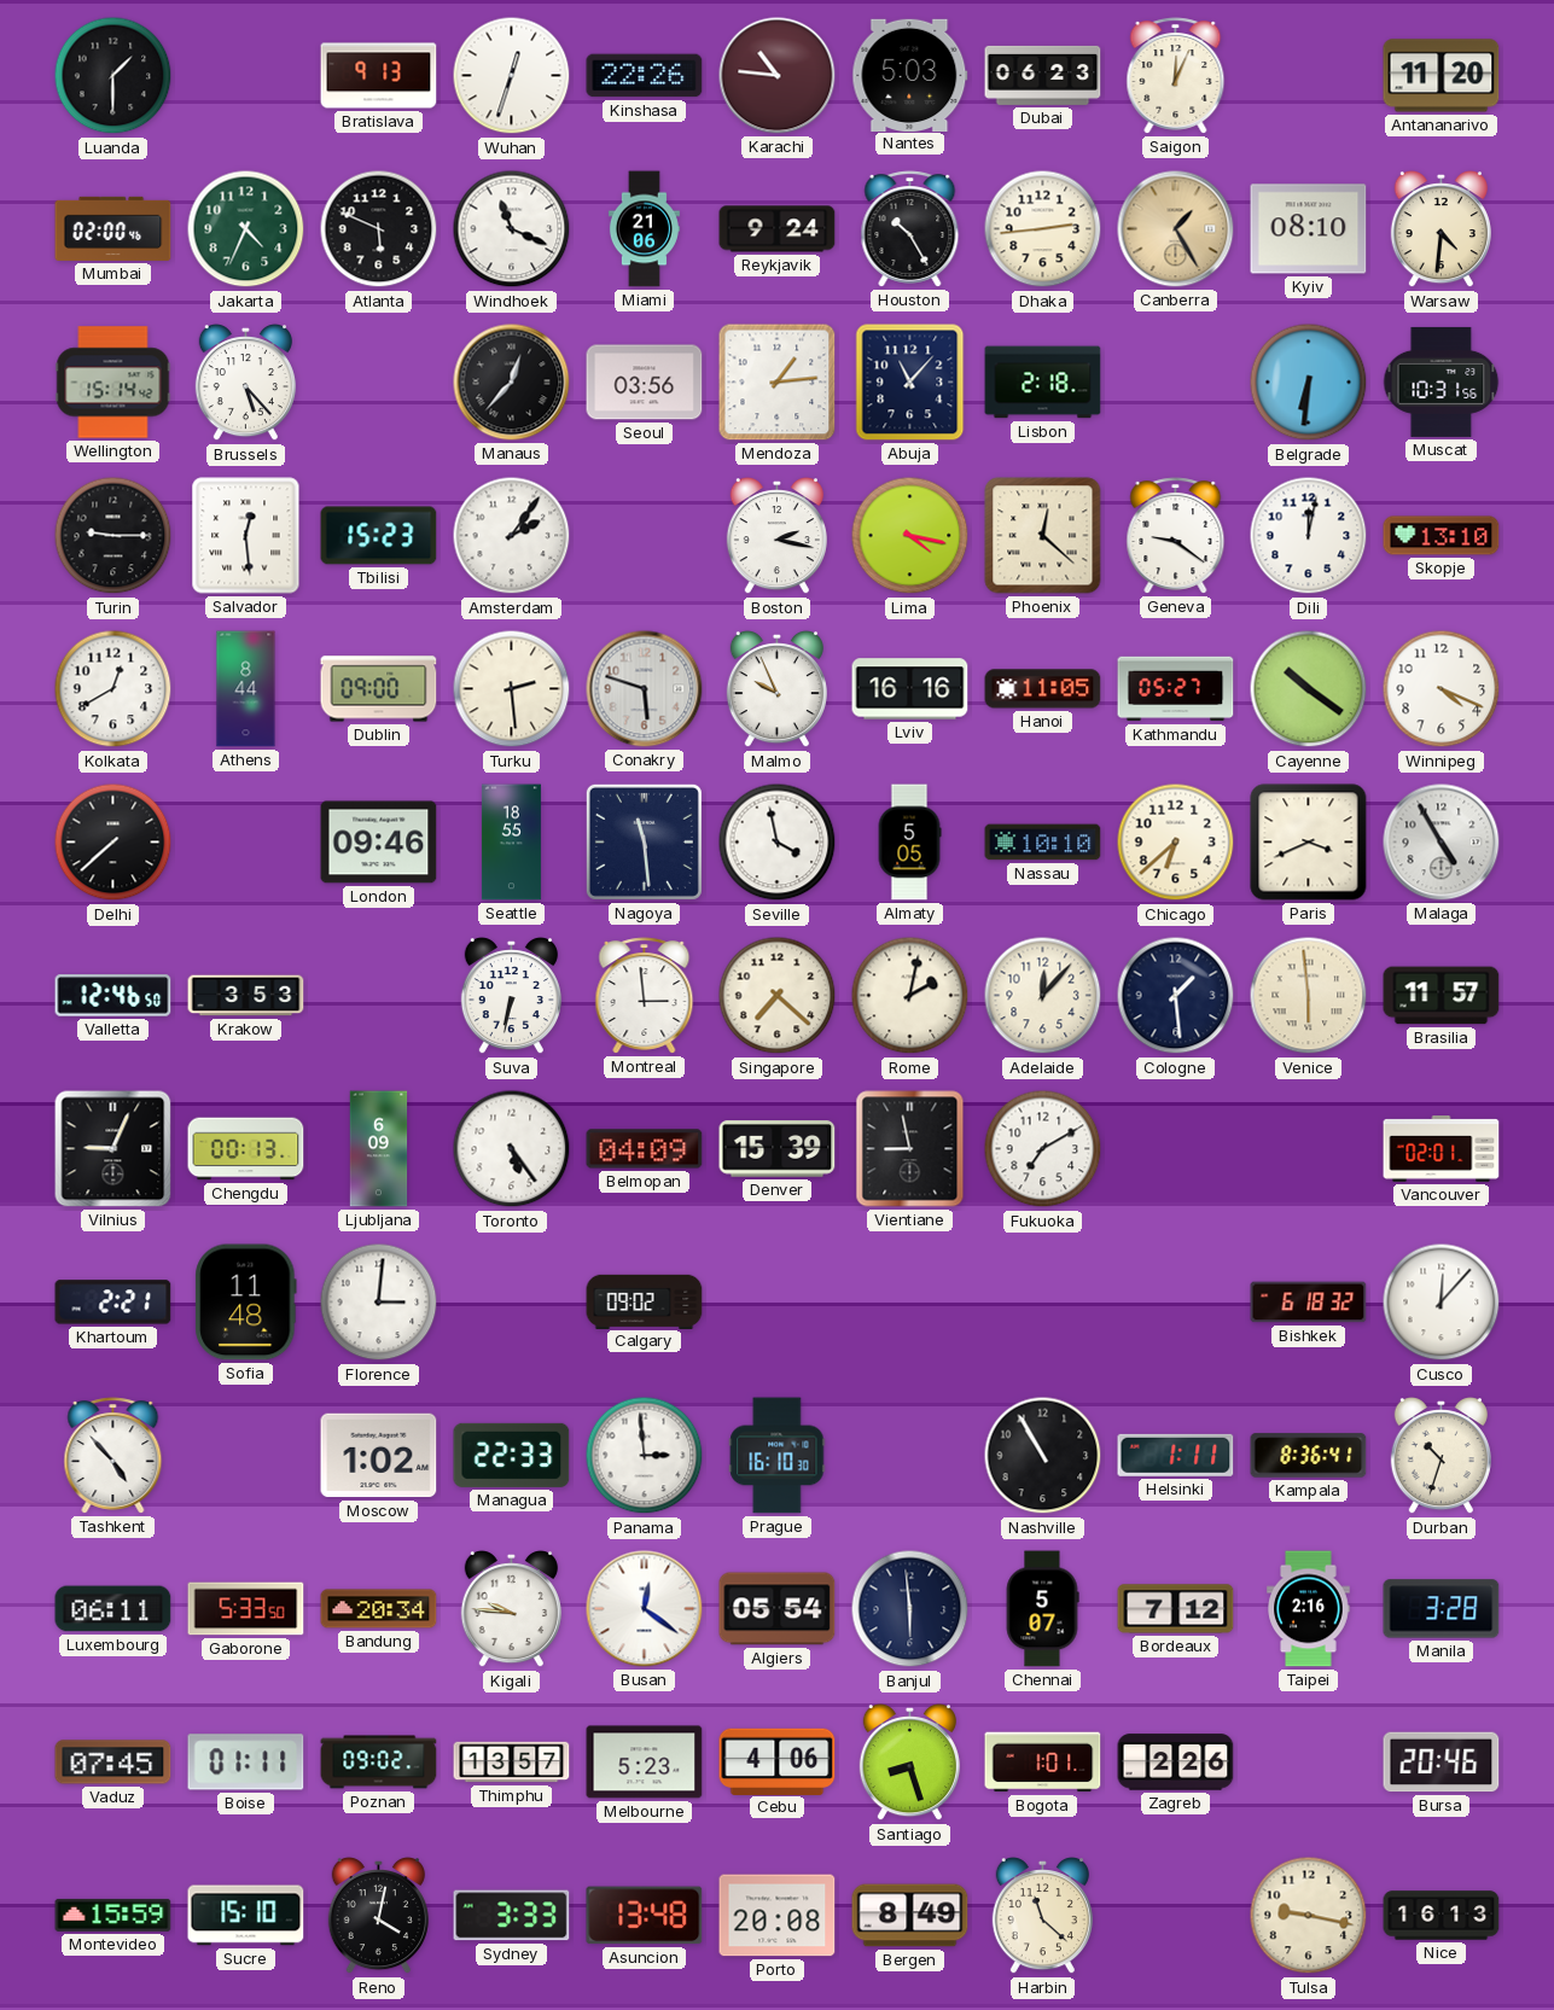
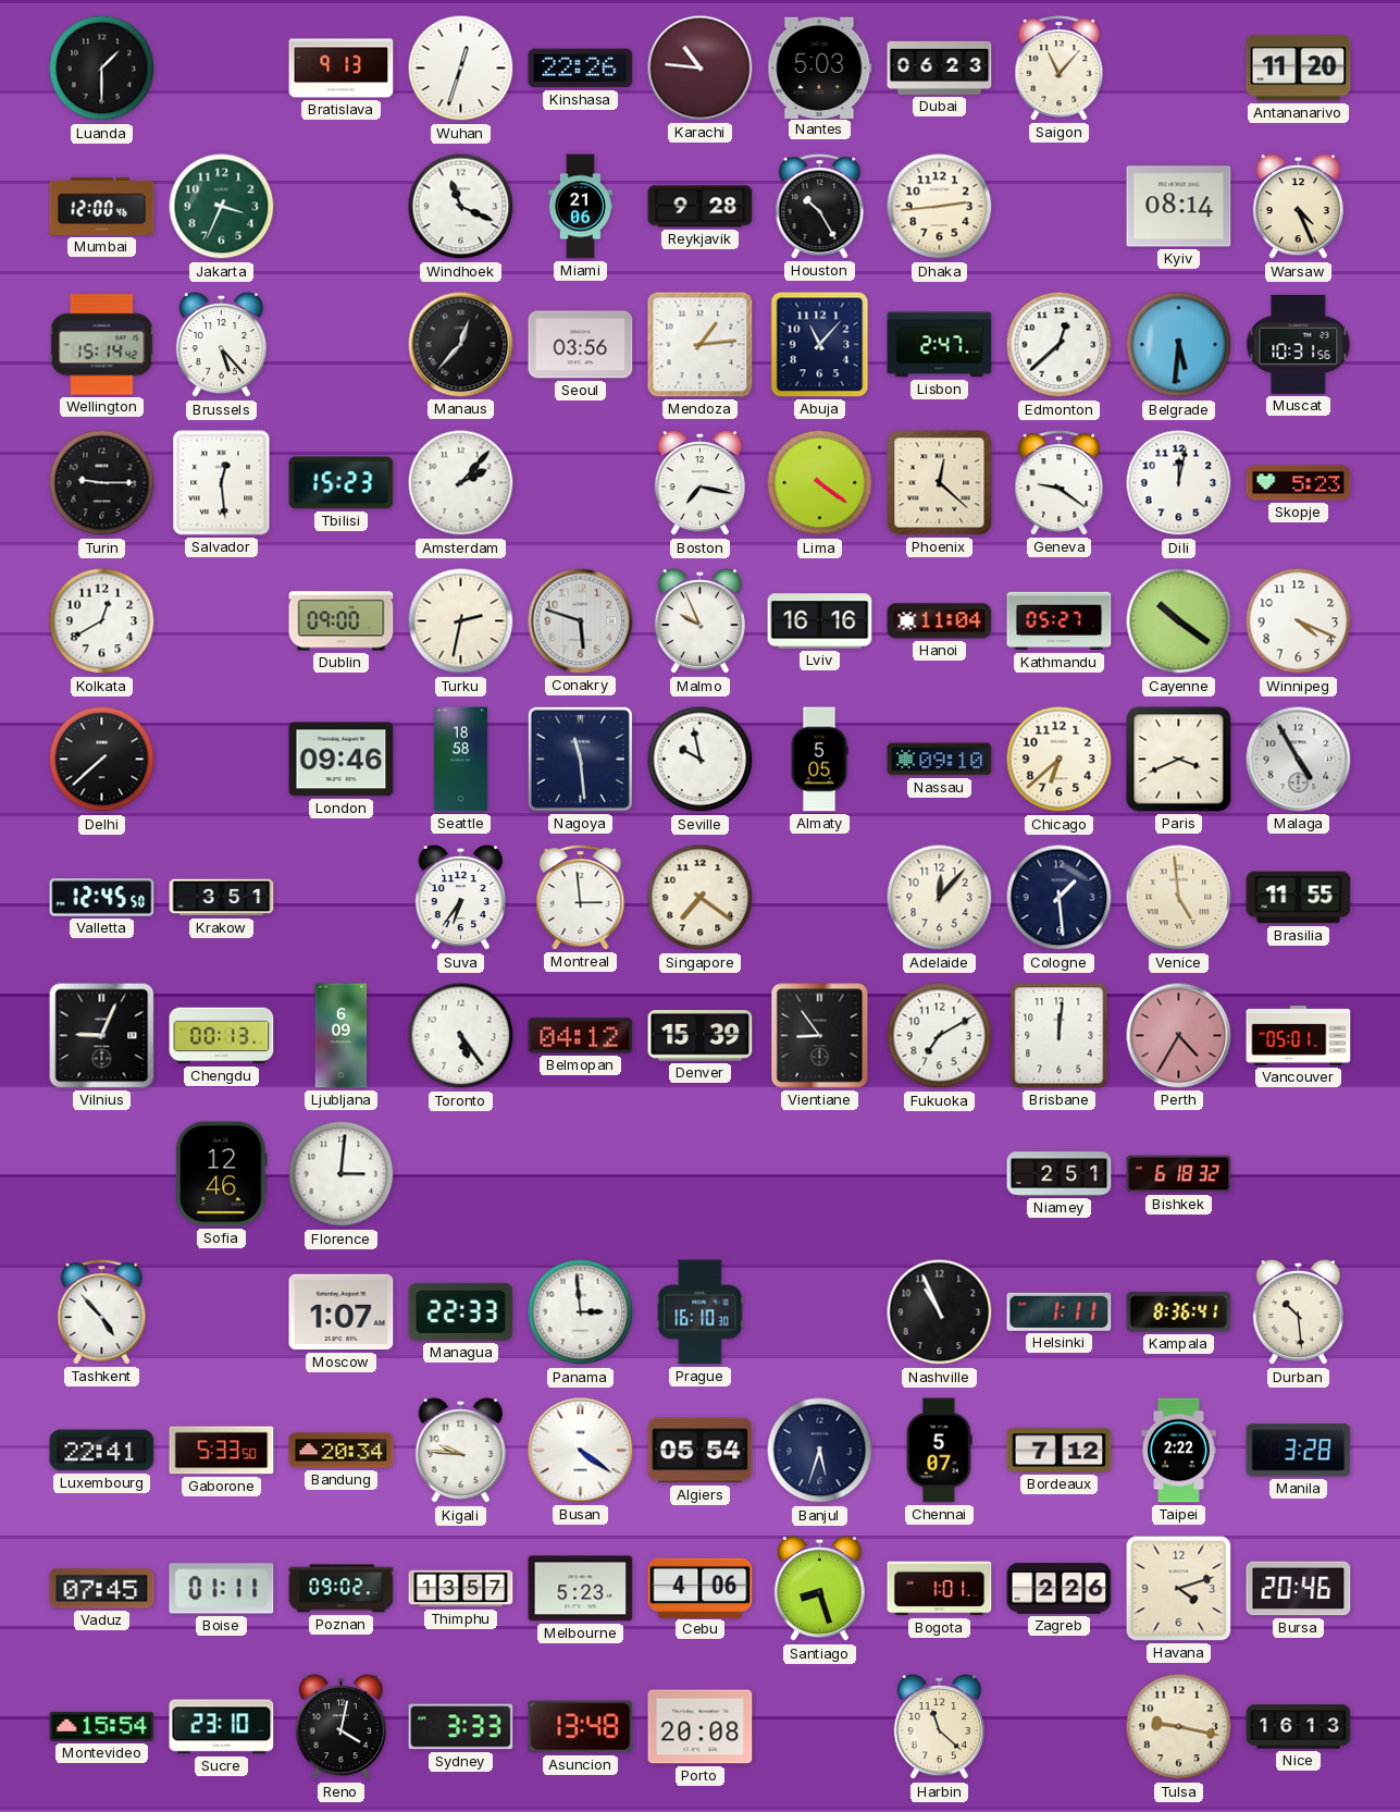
Saigon: 12:04 -> 11:07 (1060, 69)
Mumbai: 02:00 -> 12:00 (102, 206)
Jakarta: 4:34 -> 3:34 (222, 207)
Atlanta: 5:49 -> none (379, 229)
Reykjavik: 9:24 -> 9:28 (701, 207)
Canberra: 1:25 -> none (1176, 229)
Kyiv: 08:10 -> 08:14 (1179, 207)
Warsaw: 4:31 -> 4:26 (1298, 207)
Lisbon: 2:18 -> 2:47 (940, 345)
Edmonton: none -> 12:38 (1060, 345)
Belgrade: 6:31 -> 5:31 (1179, 345)
Amsterdam: 2:06 -> 2:07 (461, 483)
Boston: 2:17 -> 7:17 (699, 483)
Lima: 4:17 -> 4:21 (820, 483)
Skopje: 13:10 -> 5:23 (1299, 483)
Athens: 8:44 -> none (246, 689)
Turku: 2:29 -> 2:32 (461, 621)
Hanoi: 11:05 -> 11:04 (940, 621)
Seattle: 18:55 -> 18:58 (460, 760)
Seville: 3:58 -> 9:58 (701, 760)
Nassau: 10:10 -> 09:10 (940, 760)
Valletta: 12:46 -> 12:45 (102, 898)
Krakow: 3:53 -> 3:51 (222, 898)
Suva: 6:32 -> 6:36 (460, 898)
Singapore: 7:22 -> 7:21 (701, 898)
Rome: 2:02 -> none (910, 996)
Venice: 5:59 -> 4:59 (1179, 898)
Brasilia: 11:57 -> 11:55 (1299, 898)
Belmopan: 04:09 -> 04:12 (581, 1036)
Vientiane: 8:58 -> 8:54 (820, 1036)
Brisbane: none -> 12:01 (1060, 1036)
Perth: none -> 4:35 (1179, 1036)
Vancouver: 02:01 -> 05:01 (1299, 1036)
Khartoum: 2:21 -> none (114, 1303)
Sofia: 11:48 -> 12:46 (222, 1174)
Calgary: 09:02 -> none (645, 1301)
Niamey: none -> 2:51 (1060, 1174)
Cusco: 12:07 -> none (1442, 1303)
Moscow: 1:02 -> 1:07 (342, 1312)
Nashville: 10:55 -> 10:56 (940, 1312)
Durban: 10:33 -> 10:29 (1298, 1312)
Luxembourg: 06:11 -> 22:41 (102, 1451)
Busan: 12:21 -> 4:21 (581, 1451)
Banjul: 5:59 -> 5:33 (820, 1451)
Taipei: 2:16 -> 2:22 (1179, 1451)
Havana: none -> 4:12 (1179, 1589)
Montevideo: 15:59 -> 15:54 (102, 1726)
Sucre: 15:10 -> 23:10 (222, 1727)
Bergen: 8:49 -> none (910, 1916)
